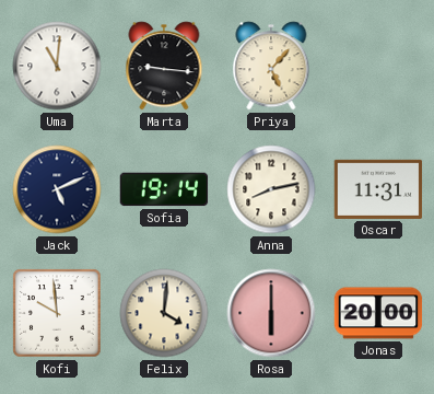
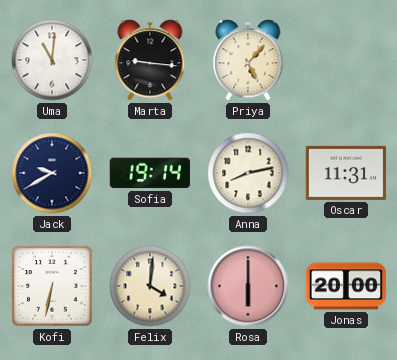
Jack: 5:11 -> 9:40 (52, 173)
Kofi: 9:59 -> 6:32 (52, 286)
